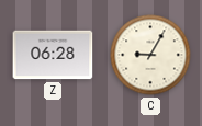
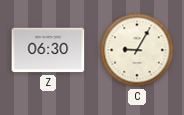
Z: 06:28 -> 06:30 (48, 50)
